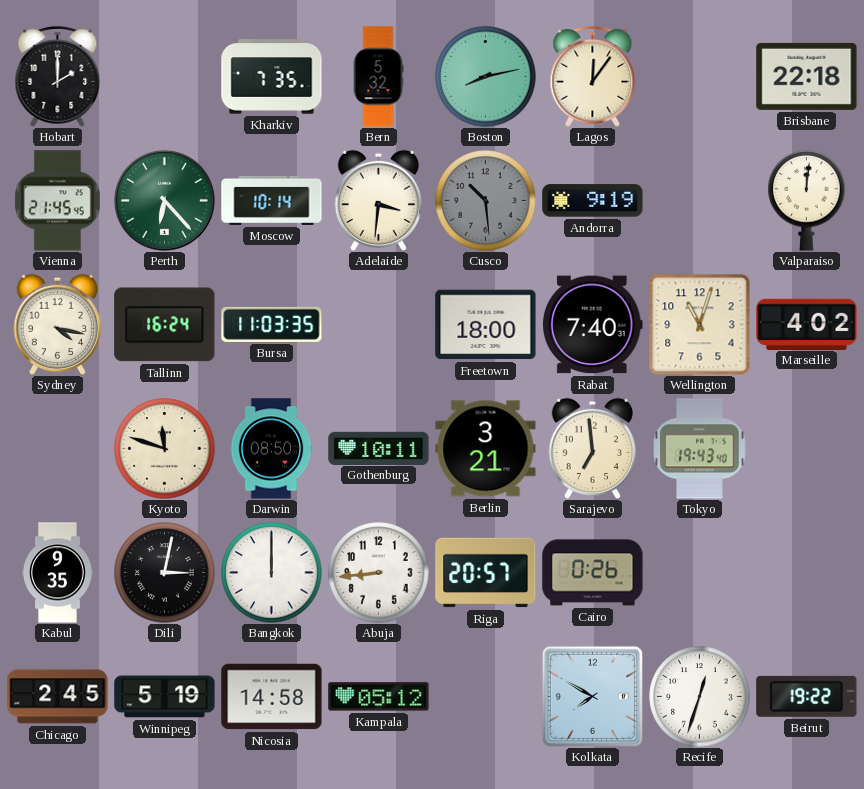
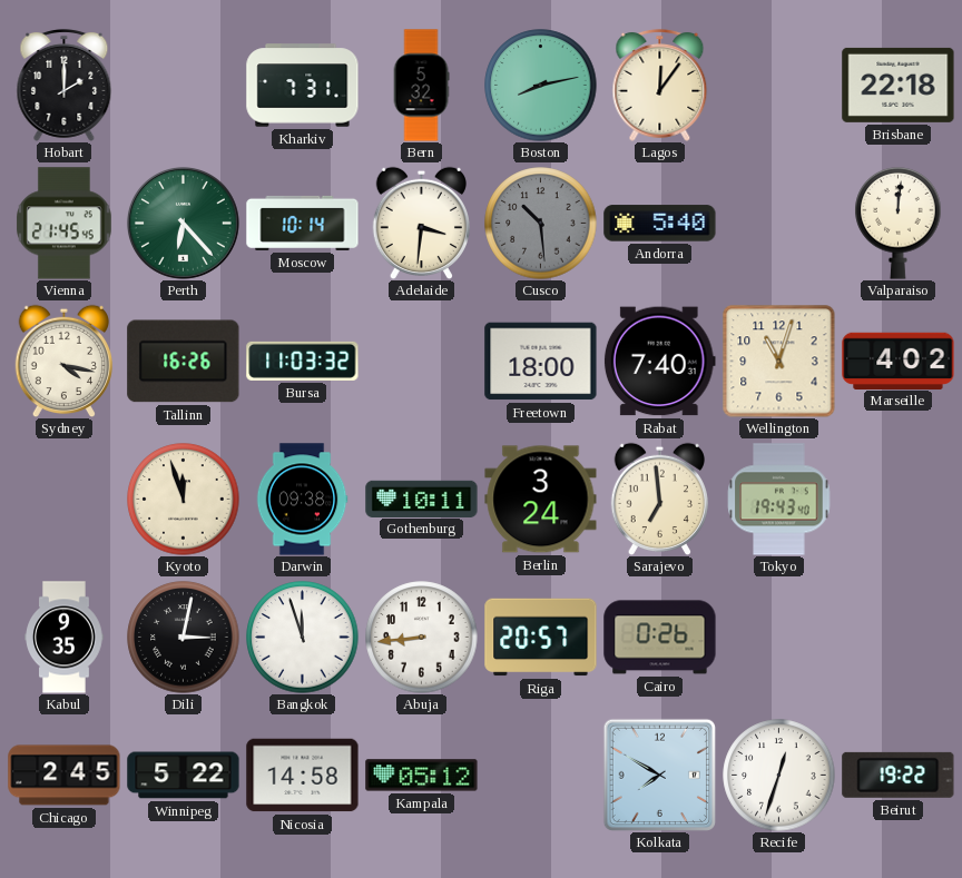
Kharkiv: 7:35 -> 7:31 (303, 86)
Andorra: 9:19 -> 5:40 (660, 224)
Tallinn: 16:24 -> 16:26 (184, 362)
Bursa: 11:03:35 -> 11:03:32 (303, 361)
Kyoto: 11:48 -> 11:57 (184, 500)
Darwin: 08:50 -> 09:38 (302, 500)
Berlin: 3:21 -> 3:24 (541, 500)
Bangkok: 12:00 -> 11:57 (303, 638)
Winnipeg: 5:19 -> 5:22 (184, 776)
